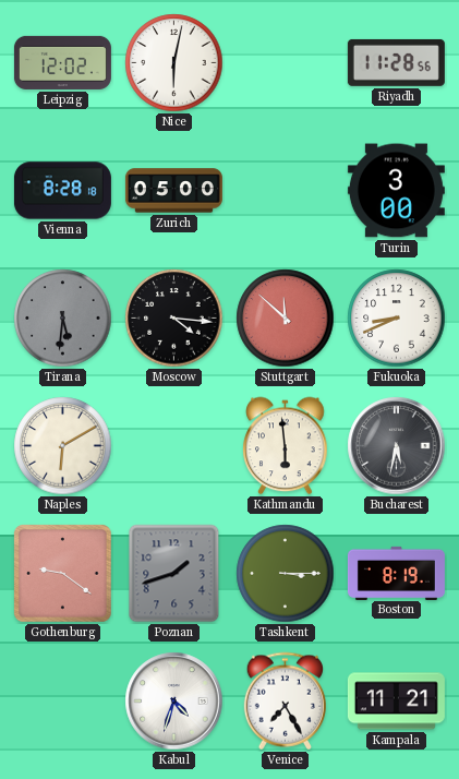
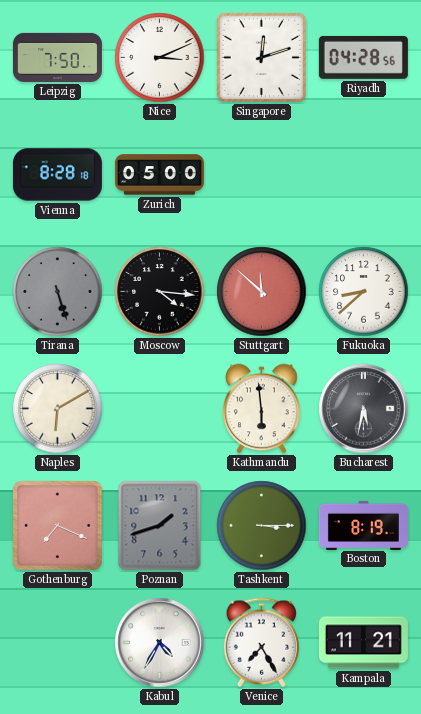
Leipzig: 12:02 -> 7:50 (57, 57)
Nice: 6:02 -> 3:11 (160, 58)
Singapore: none -> 12:12 (261, 57)
Riyadh: 11:28 -> 04:28 (363, 57)
Turin: 3:00 -> none (396, 191)
Tirana: 5:31 -> 5:27 (58, 292)
Fukuoka: 8:41 -> 8:38 (364, 292)
Gothenburg: 9:21 -> 7:19 (58, 526)
Kabul: 4:33 -> 4:35 (160, 643)
